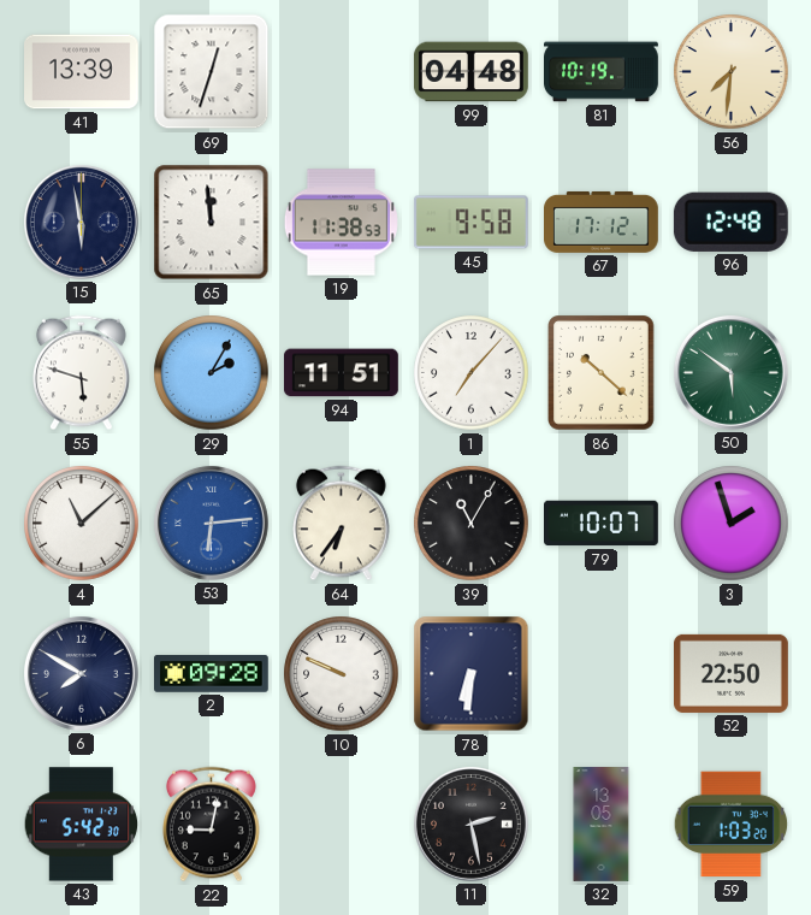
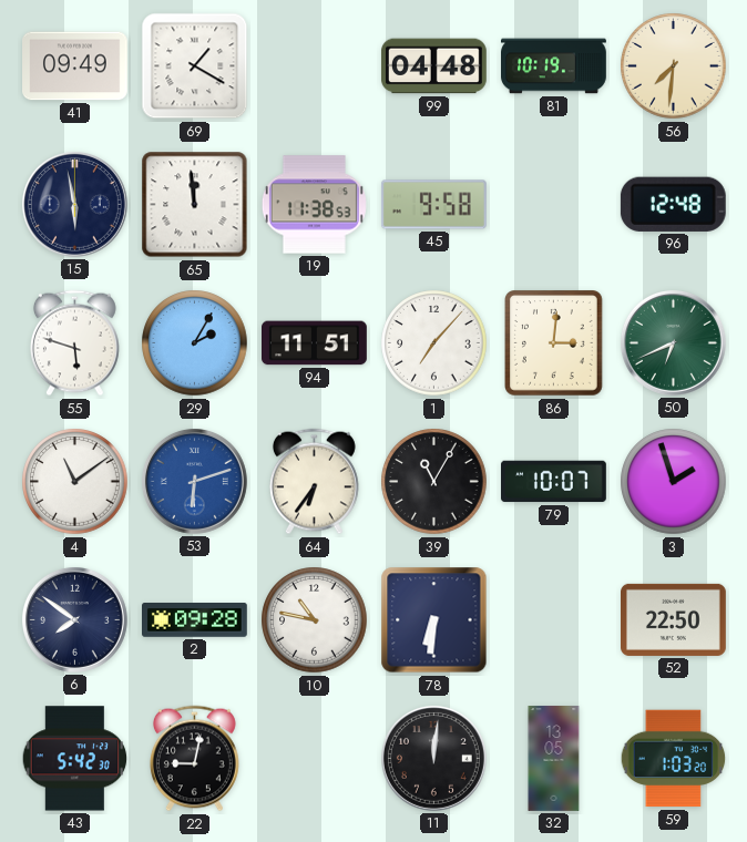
41: 13:39 -> 09:49 (75, 66)
69: 12:33 -> 1:20 (195, 66)
67: 17:12 -> none (602, 222)
86: 10:22 -> 3:01 (554, 343)
50: 5:51 -> 6:41 (673, 342)
4: 11:08 -> 11:09 (75, 482)
53: 6:14 -> 6:12 (194, 481)
6: 7:50 -> 7:51 (74, 619)
10: 9:49 -> 10:47 (315, 620)
11: 2:28 -> 12:01 (433, 758)
